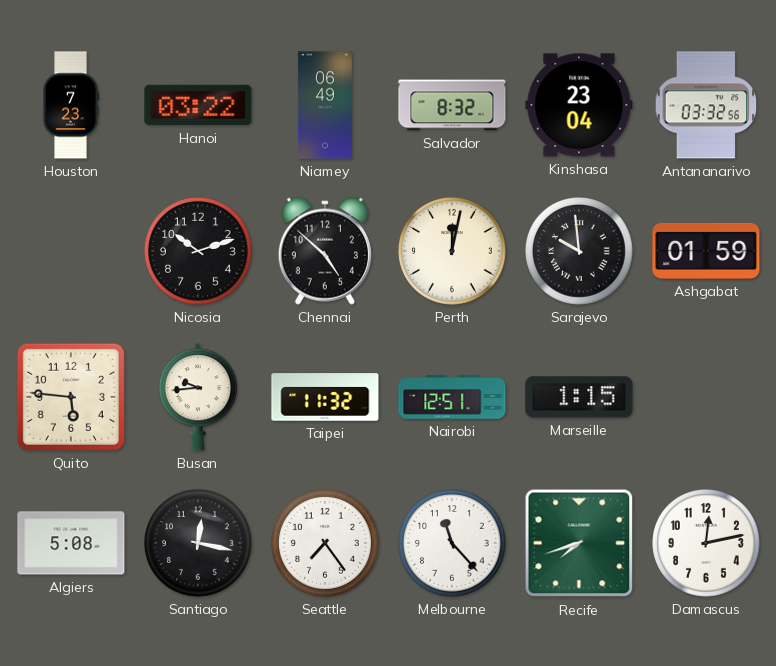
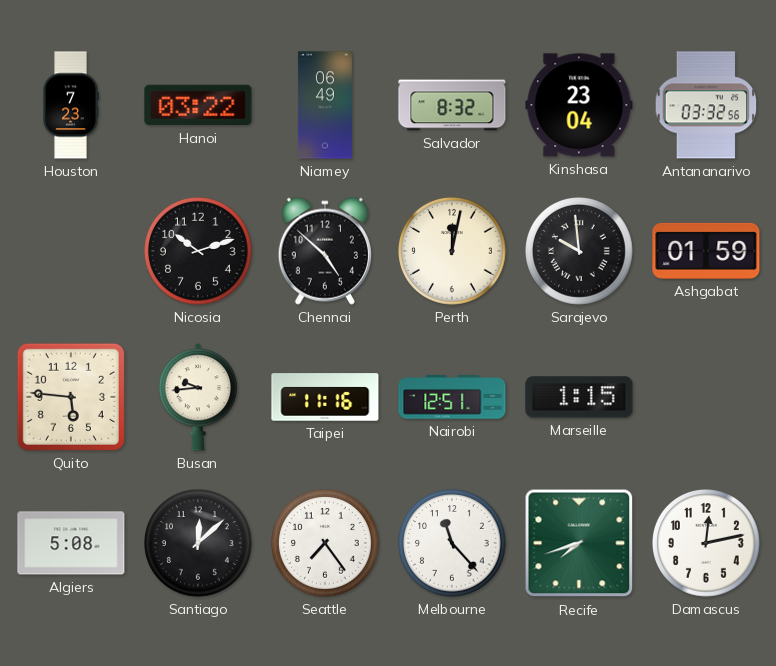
Taipei: 11:32 -> 11:16 (325, 397)
Santiago: 12:17 -> 12:08 (199, 544)
